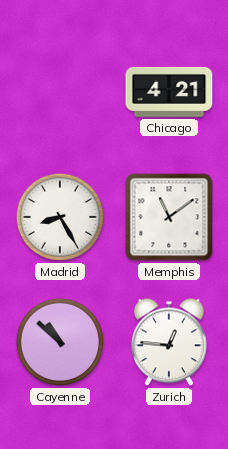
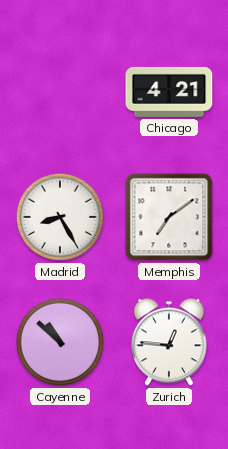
Memphis: 11:09 -> 7:09 (169, 217)
